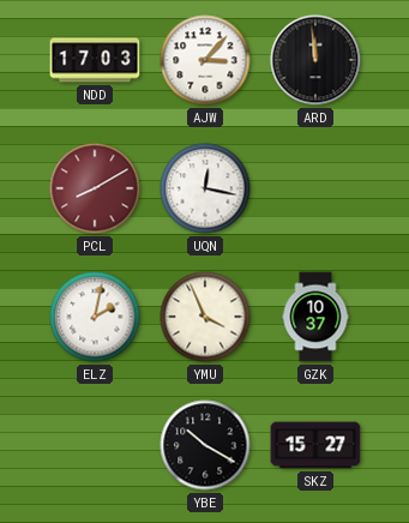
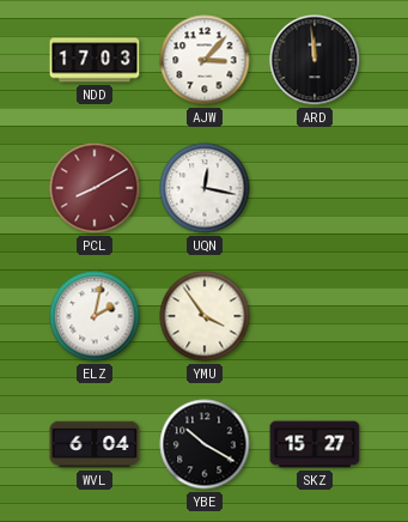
YMU: 3:56 -> 3:54 (205, 316)
GZK: 10:37 -> none (315, 317)
WVL: none -> 6:04 (95, 444)
